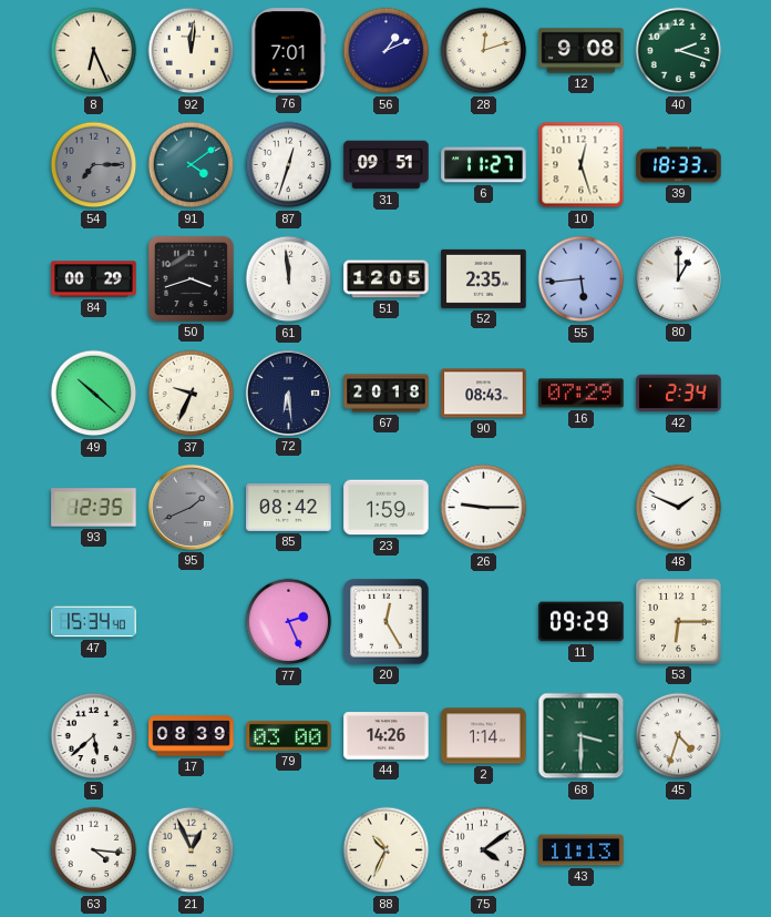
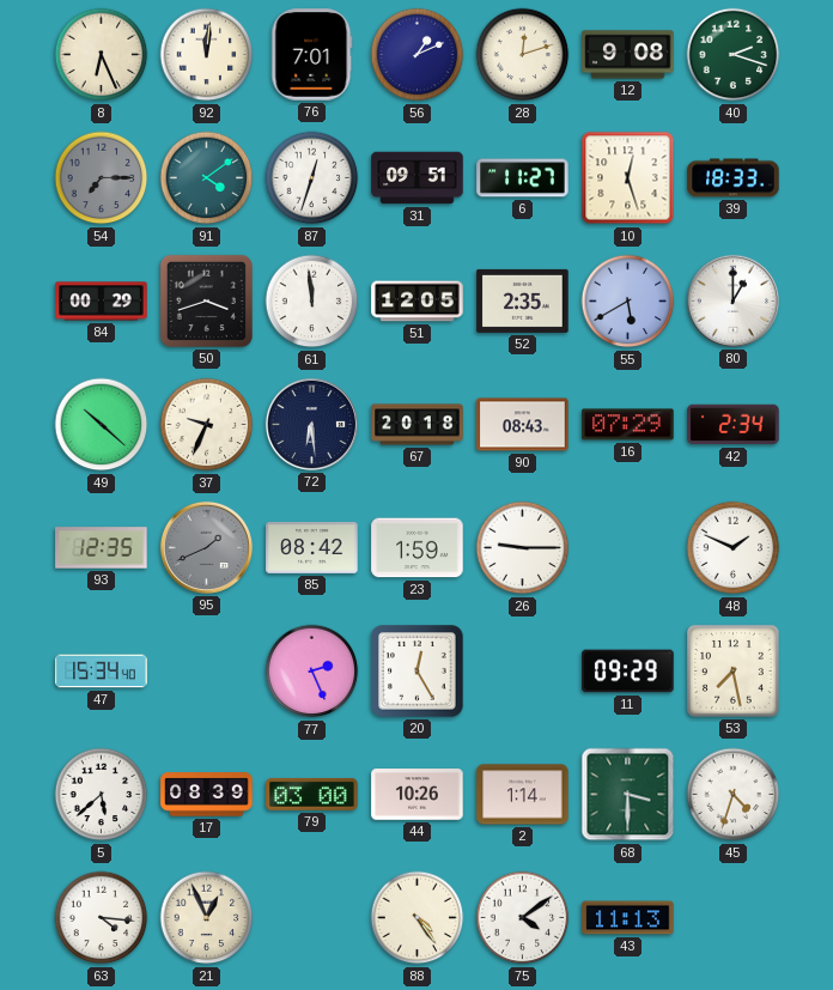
55: 5:44 -> 5:40 (628, 302)
53: 6:15 -> 7:28 (734, 672)
44: 14:26 -> 10:26 (418, 795)
88: 10:34 -> 4:24 (418, 918)
